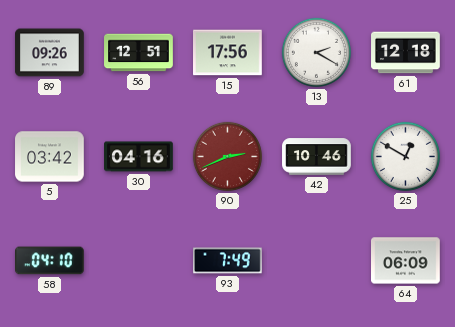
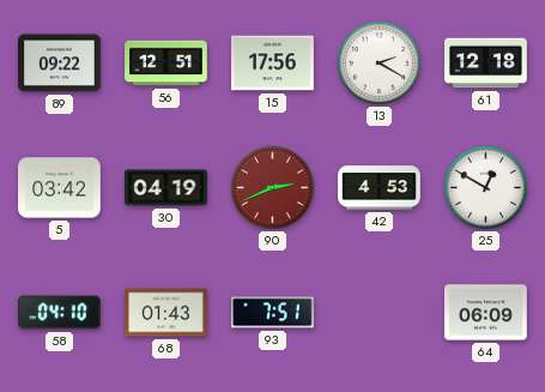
89: 09:26 -> 09:22 (60, 64)
30: 04:16 -> 04:19 (166, 188)
42: 10:46 -> 4:53 (380, 188)
68: none -> 01:43 (166, 313)
93: 7:49 -> 7:51 (273, 313)
